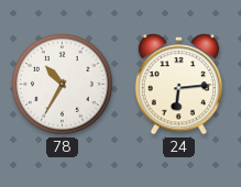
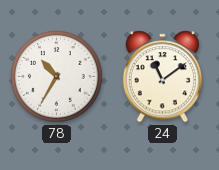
24: 6:14 -> 11:09 (162, 77)
